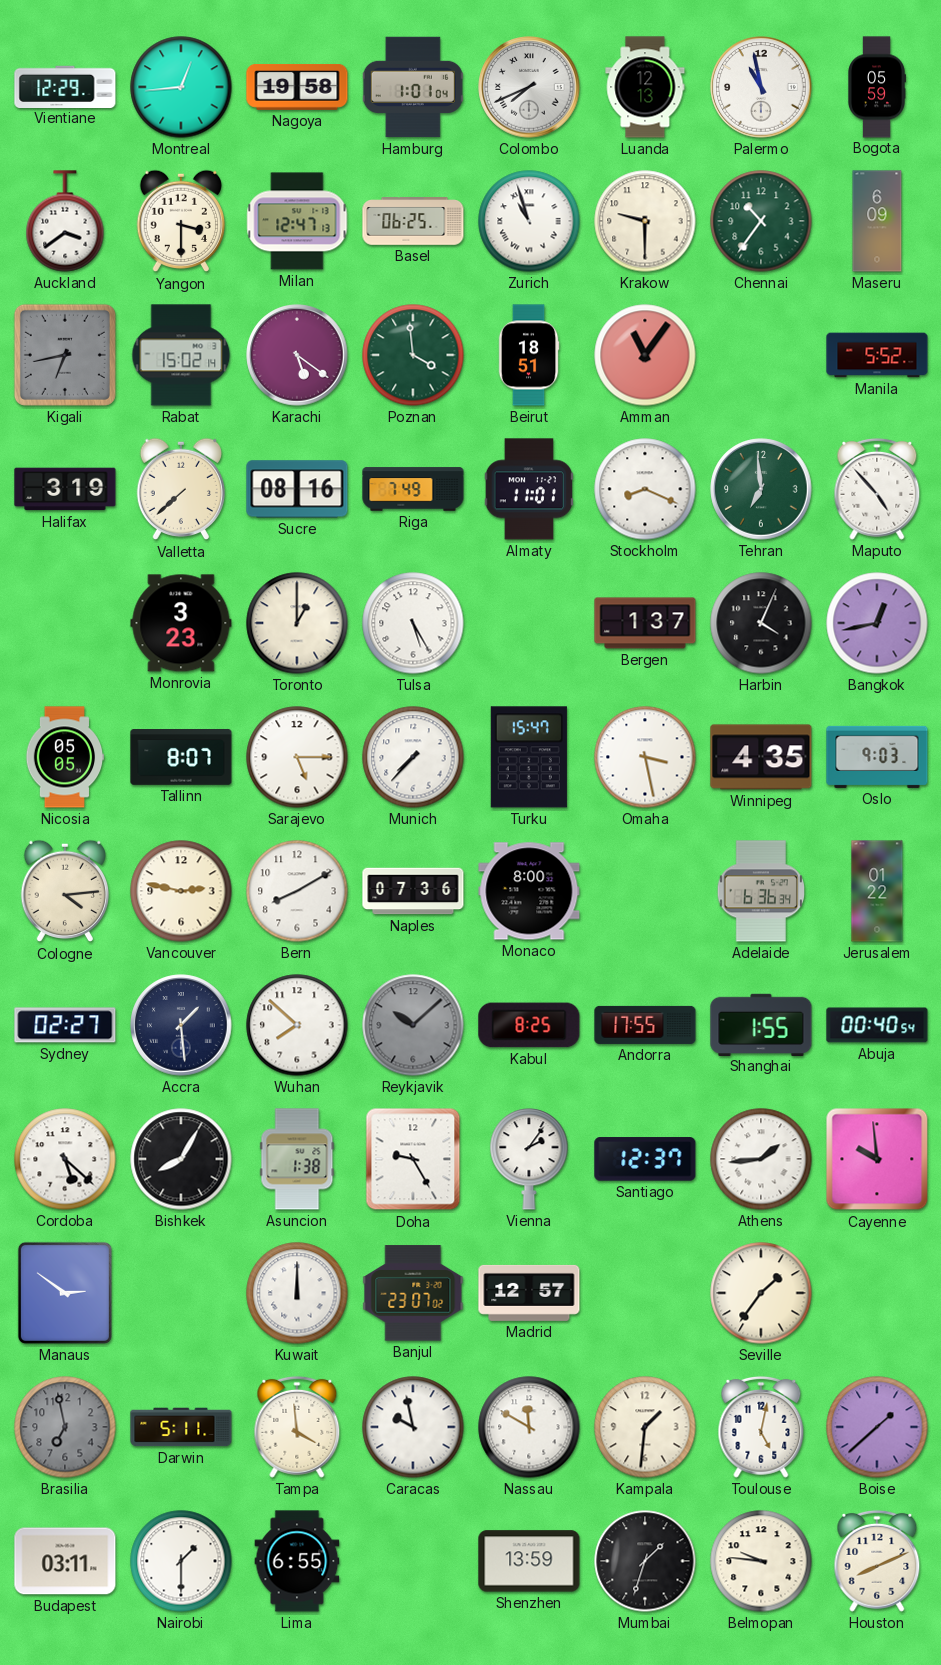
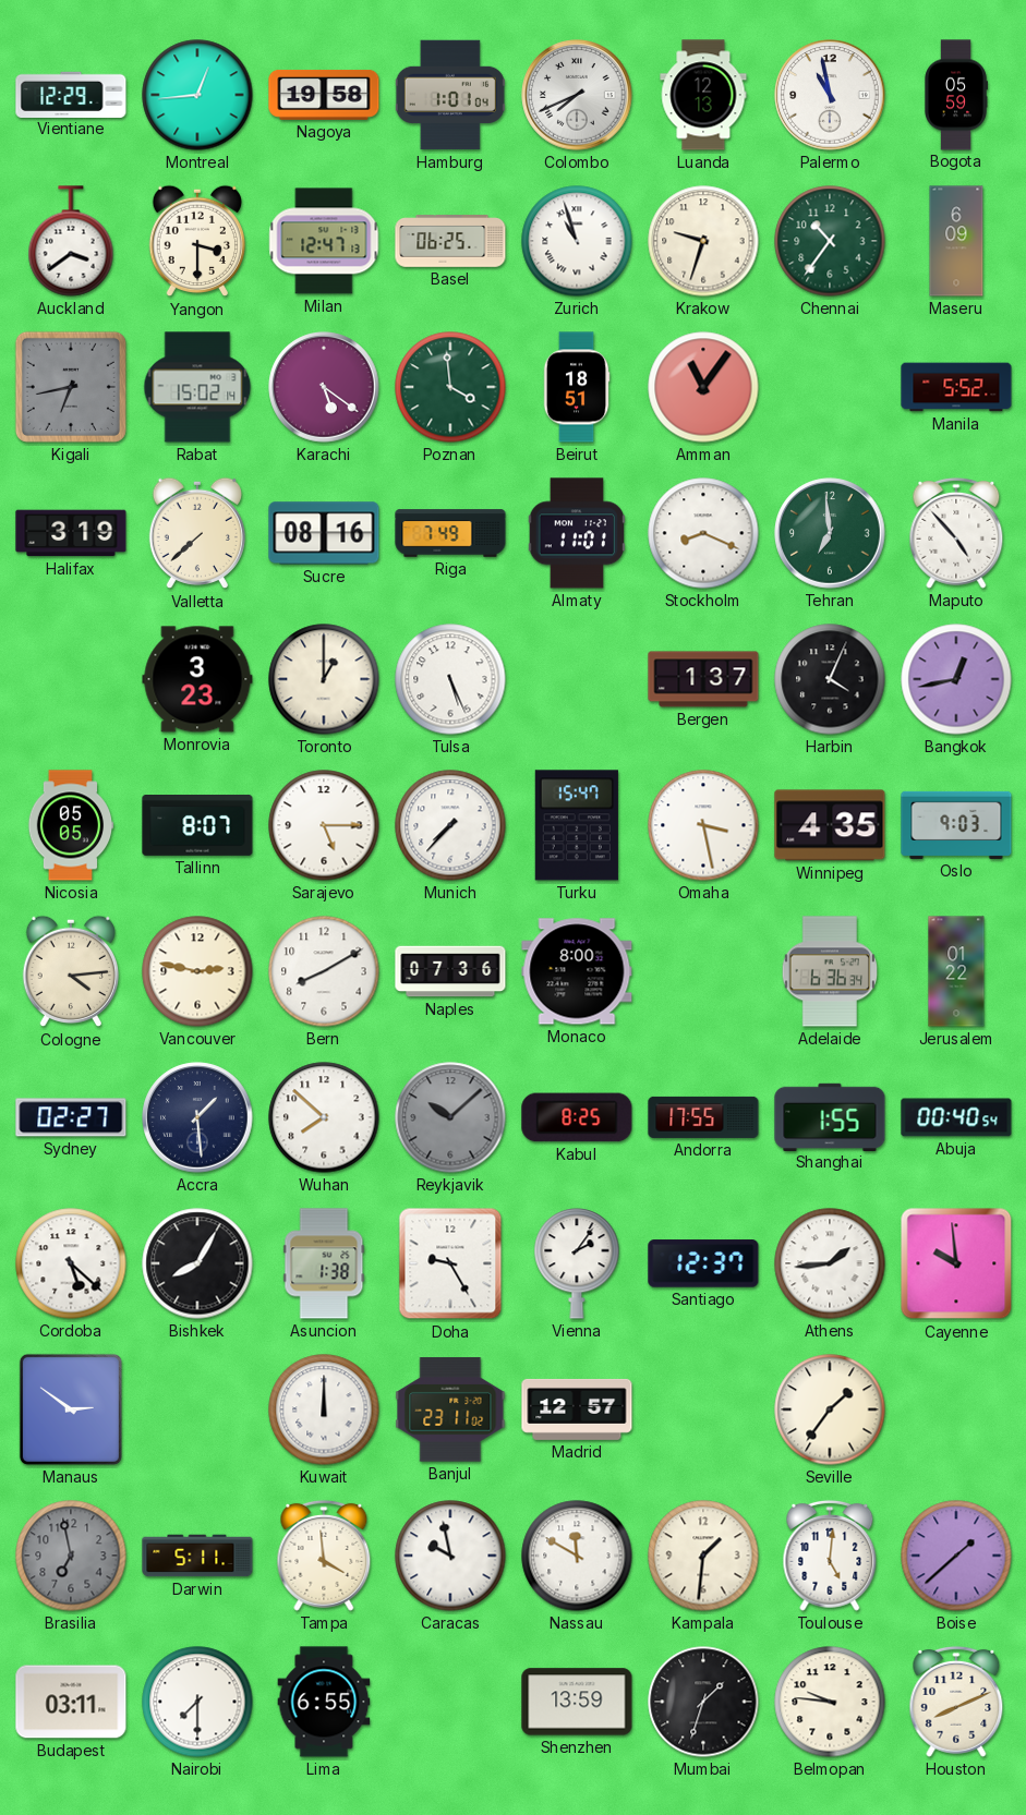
Krakow: 9:30 -> 9:33 (703, 241)
Tulsa: 5:25 -> 5:26 (450, 679)
Banjul: 23:07 -> 23:11 (450, 1409)
Toulouse: 5:02 -> 5:01 (830, 1556)
Nairobi: 1:30 -> 7:30 (197, 1702)
